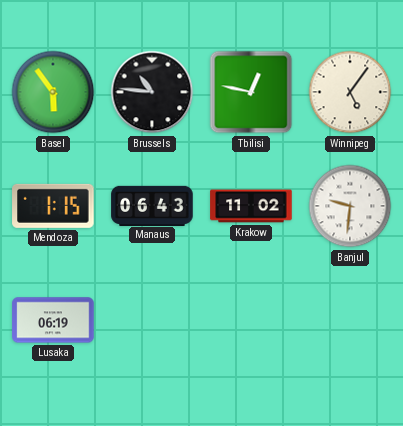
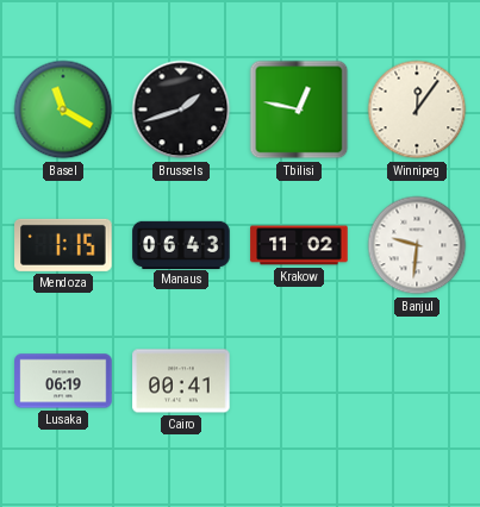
Basel: 5:54 -> 11:20 (63, 109)
Brussels: 10:46 -> 1:42 (181, 109)
Winnipeg: 5:06 -> 12:06 (417, 109)
Cairo: none -> 00:41 (181, 381)
